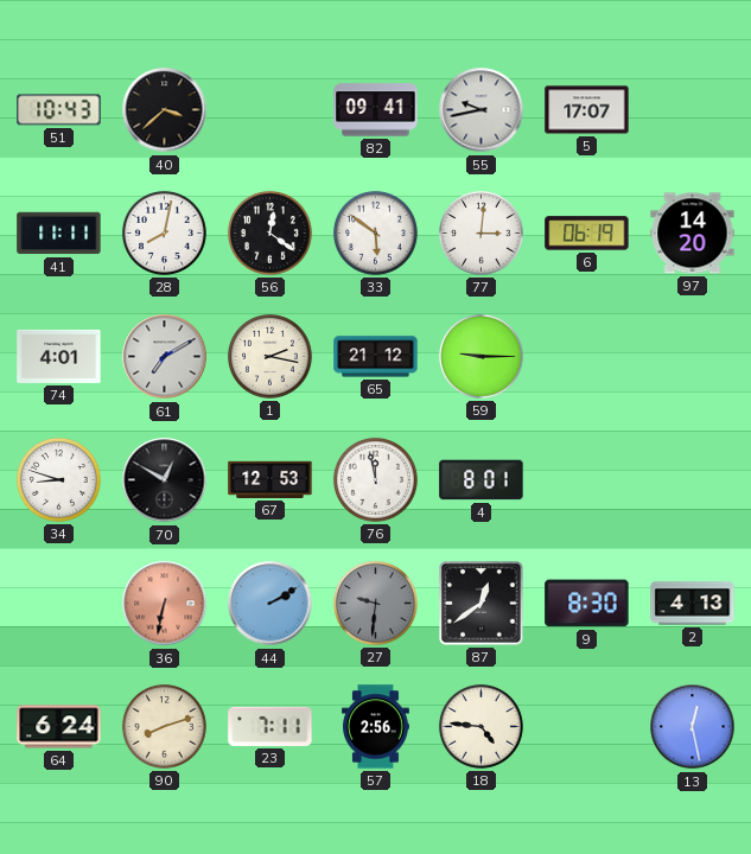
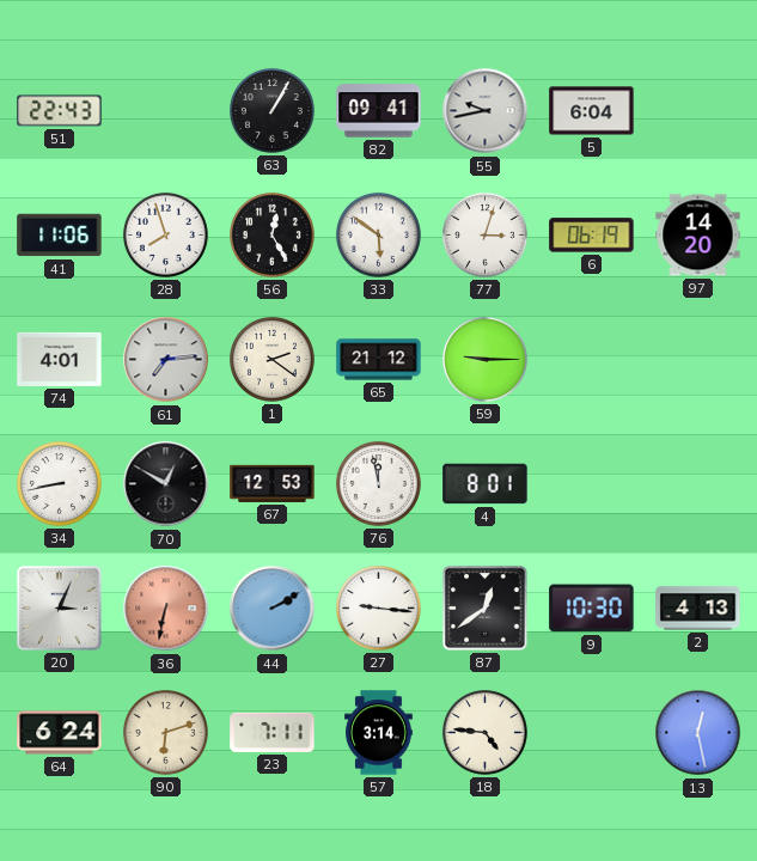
51: 10:43 -> 22:43 (60, 111)
40: 3:38 -> none (165, 110)
63: none -> 1:05 (271, 110)
5: 17:07 -> 6:04 (592, 111)
41: 11:11 -> 11:06 (60, 236)
28: 8:02 -> 7:57 (165, 234)
56: 12:21 -> 12:25 (271, 234)
77: 3:01 -> 3:03 (484, 234)
61: 7:10 -> 7:14 (166, 360)
1: 2:17 -> 2:21 (271, 359)
34: 8:48 -> 8:43 (59, 483)
20: none -> 3:04 (60, 609)
27: 9:31 -> 9:16 (378, 607)
27 dial: grey -> white (378, 607)
9: 8:30 -> 10:30 (592, 609)
90: 8:12 -> 6:12 (165, 732)
57: 2:56 -> 3:14 (379, 733)
